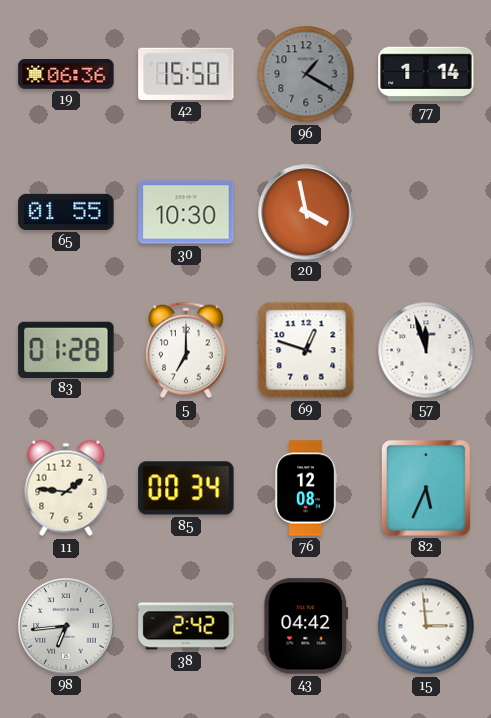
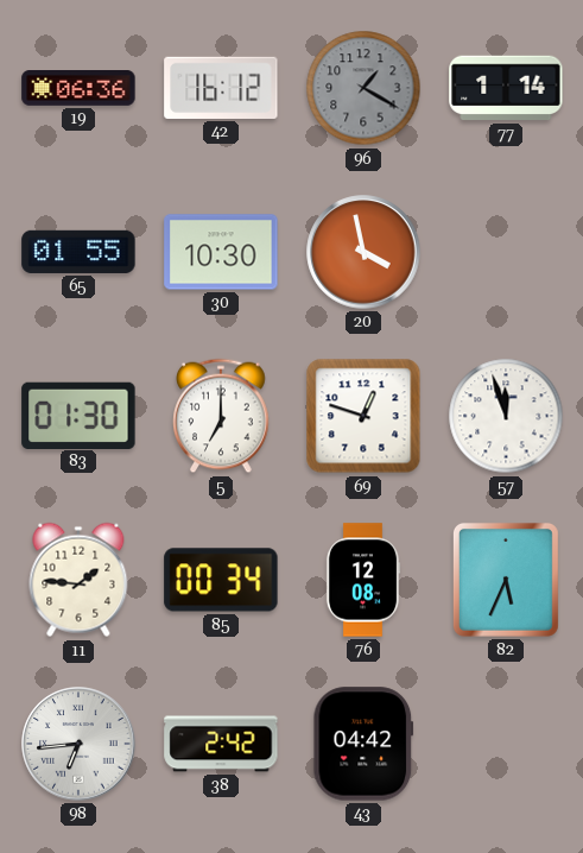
42: 15:50 -> 16:12 (221, 88)
83: 01:28 -> 01:30 (78, 415)
15: 2:59 -> none (426, 626)
